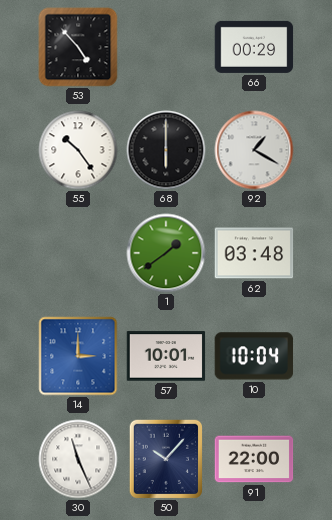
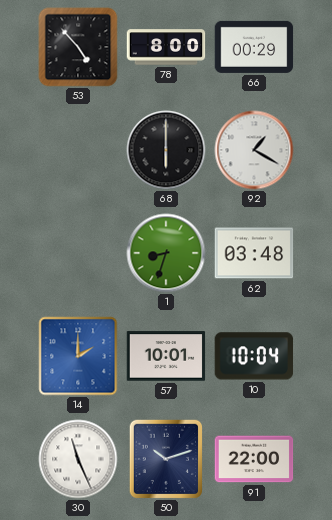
78: none -> 8:00 (166, 47)
55: 10:24 -> none (78, 150)
1: 1:39 -> 8:33 (166, 253)
14: 3:00 -> 2:00 (78, 356)
50: 10:07 -> 10:12 (166, 459)
